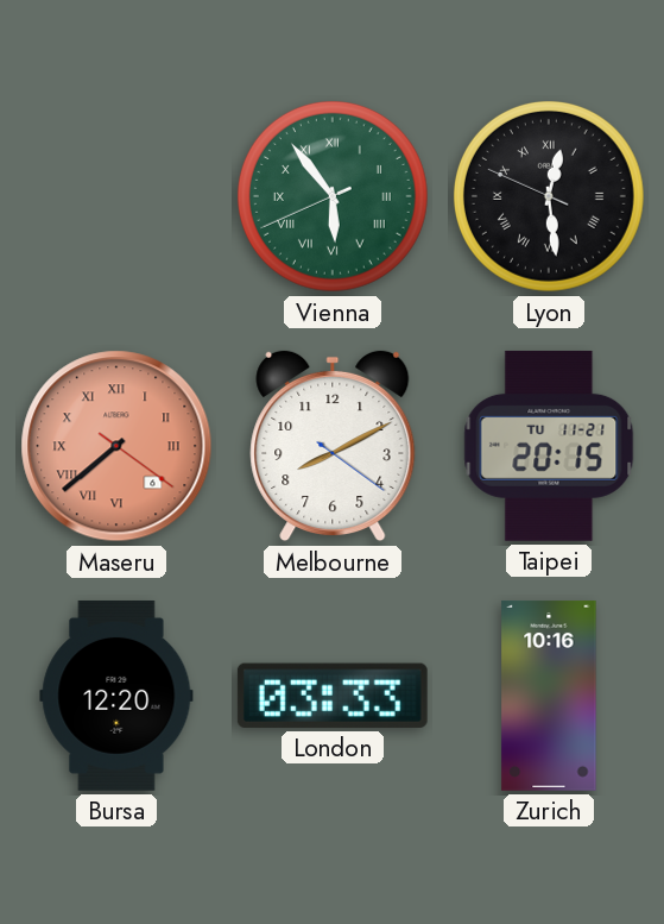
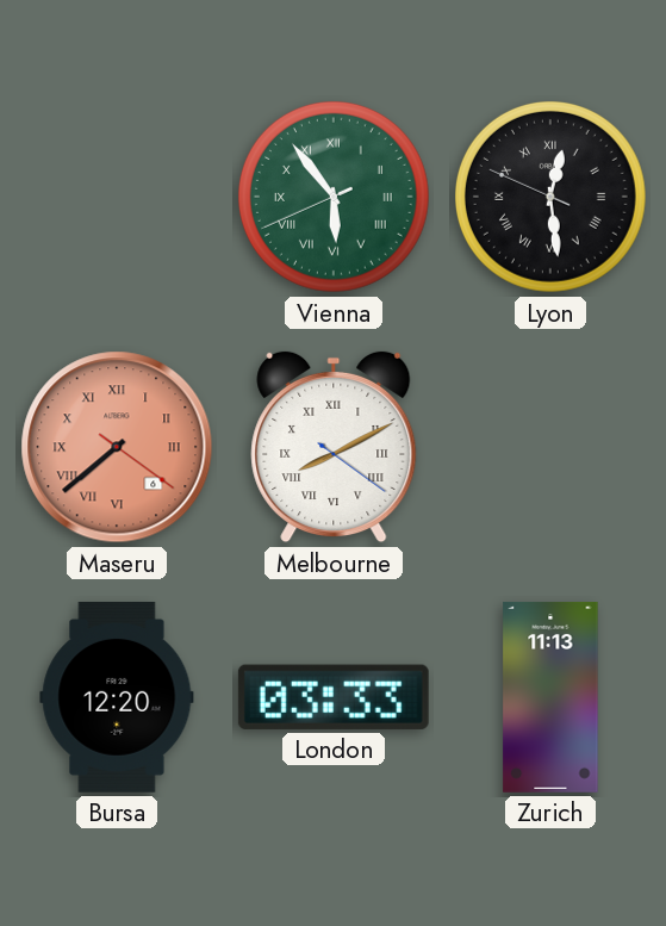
Melbourne numerals: Arabic -> Roman (334, 447)
Taipei: 20:15 -> none (549, 446)
Zurich: 10:16 -> 11:13 (550, 698)
